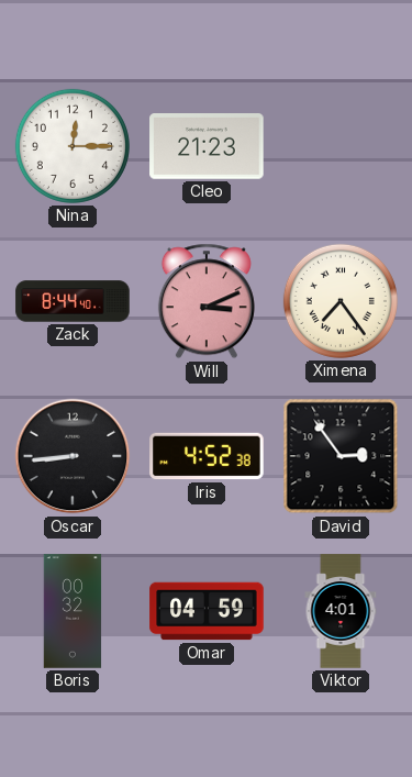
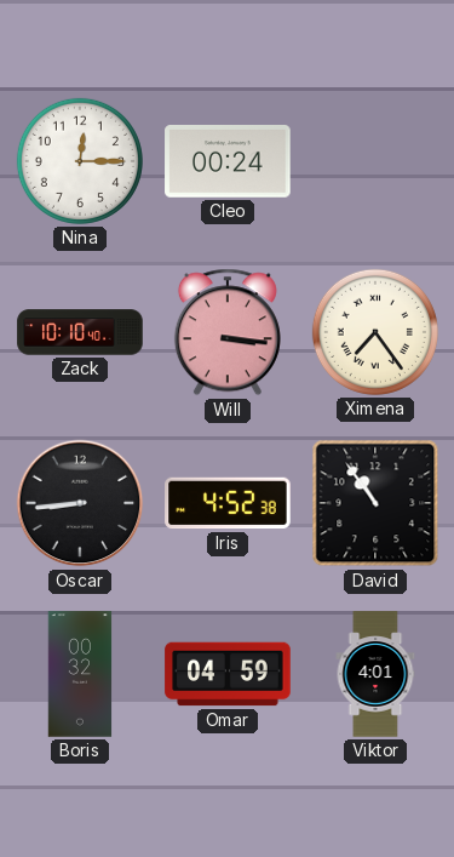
Cleo: 21:23 -> 00:24 (228, 162)
Zack: 8:44 -> 10:10 (80, 332)
Will: 3:11 -> 3:16 (228, 332)
David: 2:54 -> 10:54 (375, 503)
